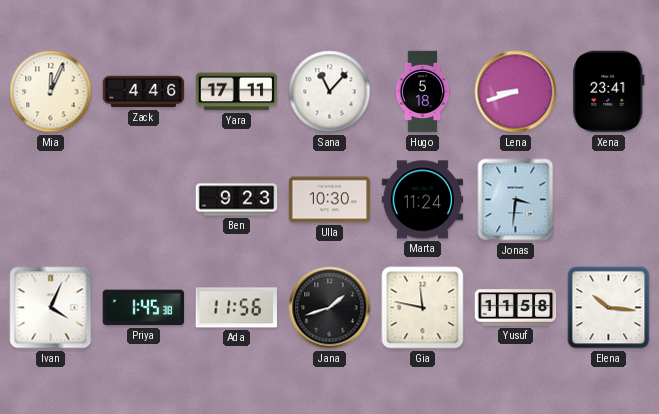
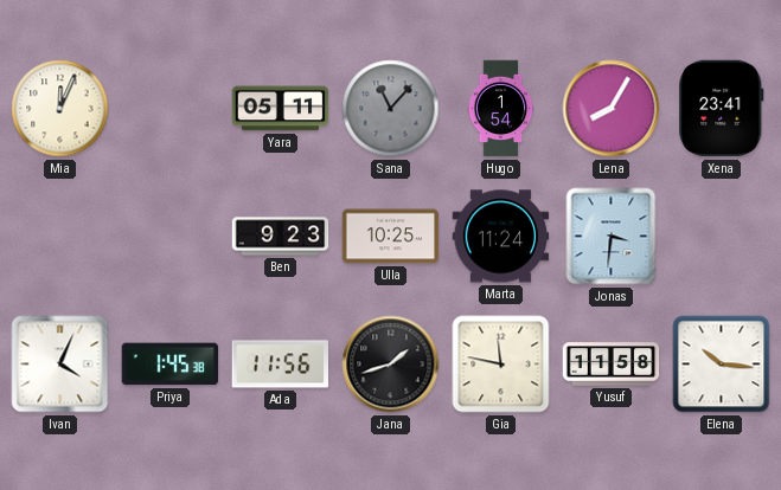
Zack: 4:46 -> none (144, 92)
Yara: 17:11 -> 05:11 (281, 109)
Sana dial: white -> grey (391, 109)
Hugo: 5:18 -> 1:54 (501, 109)
Lena: 8:42 -> 8:05 (612, 109)
Ulla: 10:30 -> 10:25 (391, 237)
